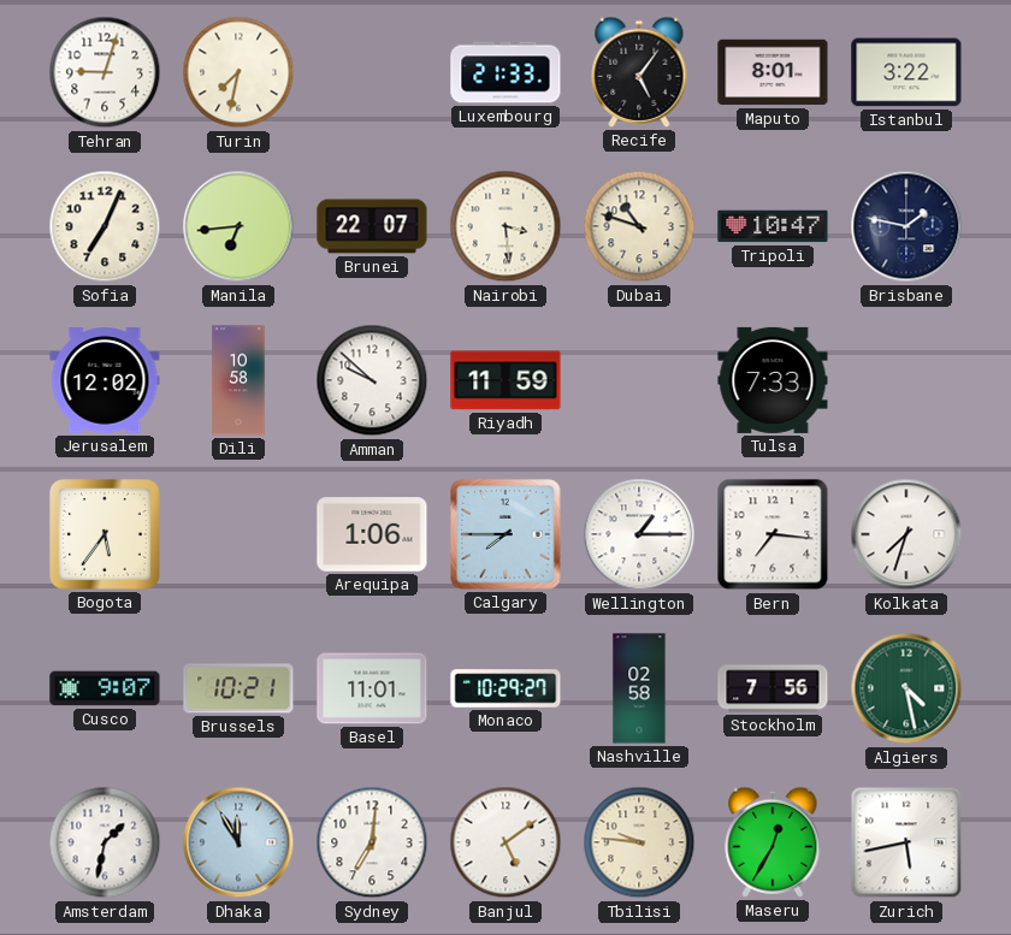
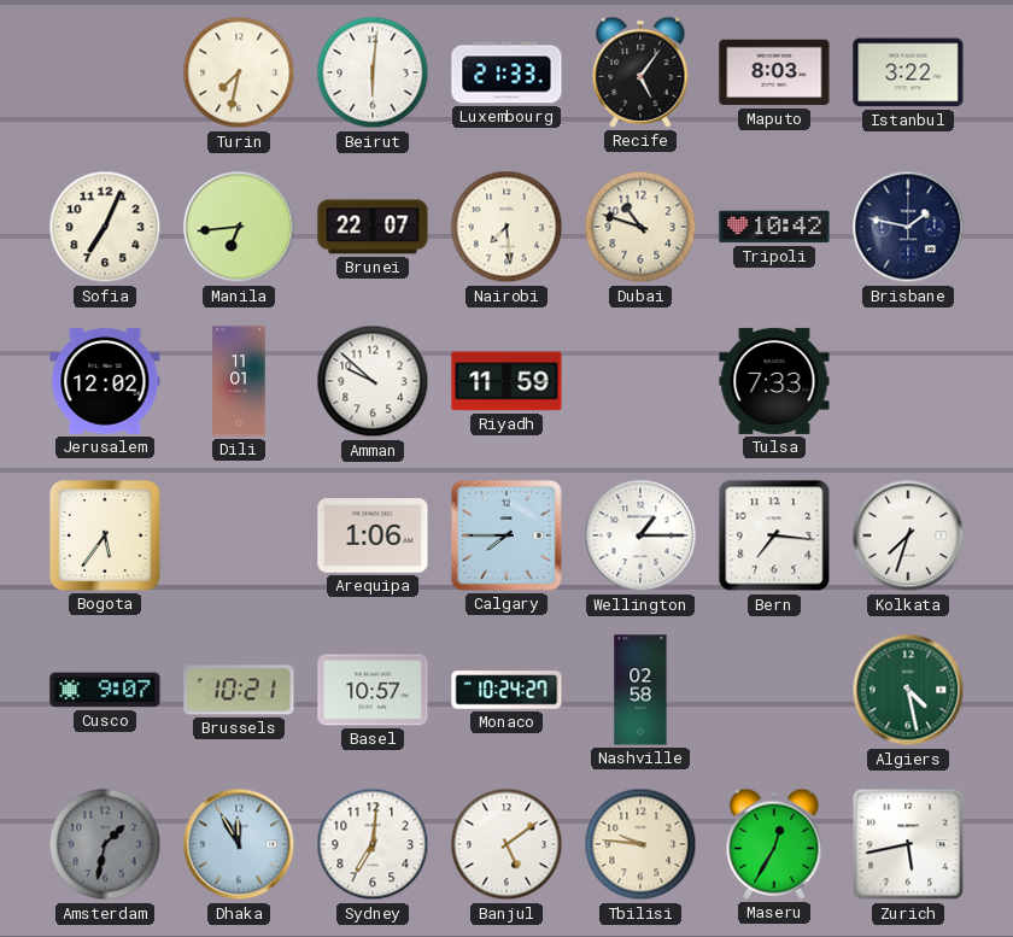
Tehran: 9:03 -> none (105, 72)
Beirut: none -> 6:01 (373, 72)
Maputo: 8:01 -> 8:03 (774, 72)
Nairobi: 3:29 -> 7:29 (506, 227)
Tripoli: 10:47 -> 10:42 (774, 227)
Dili: 10:58 -> 11:01 (239, 381)
Basel: 11:01 -> 10:57 (373, 690)
Monaco: 10:29 -> 10:24 (506, 690)
Stockholm: 7:56 -> none (773, 688)
Amsterdam dial: white -> grey (105, 844)
